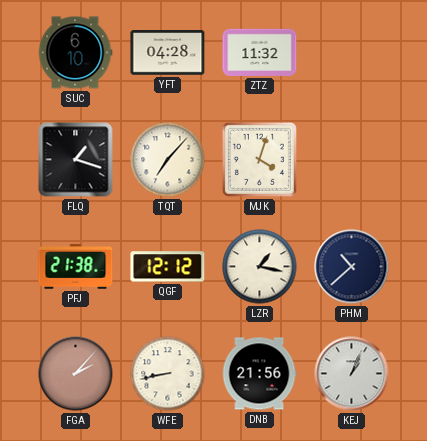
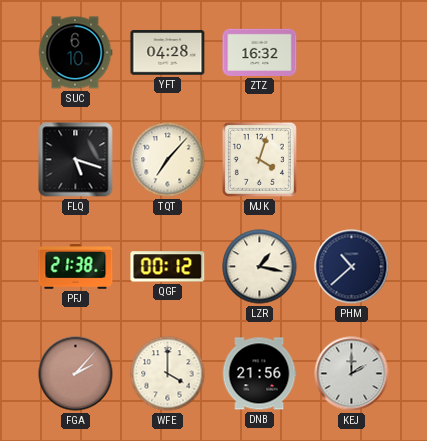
ZTZ: 11:32 -> 16:32 (260, 52)
FLQ: 1:18 -> 5:18 (76, 160)
QGF: 12:12 -> 00:12 (168, 267)
WFE: 8:43 -> 4:00 (168, 374)
KEJ: 1:04 -> 2:00 (352, 374)
